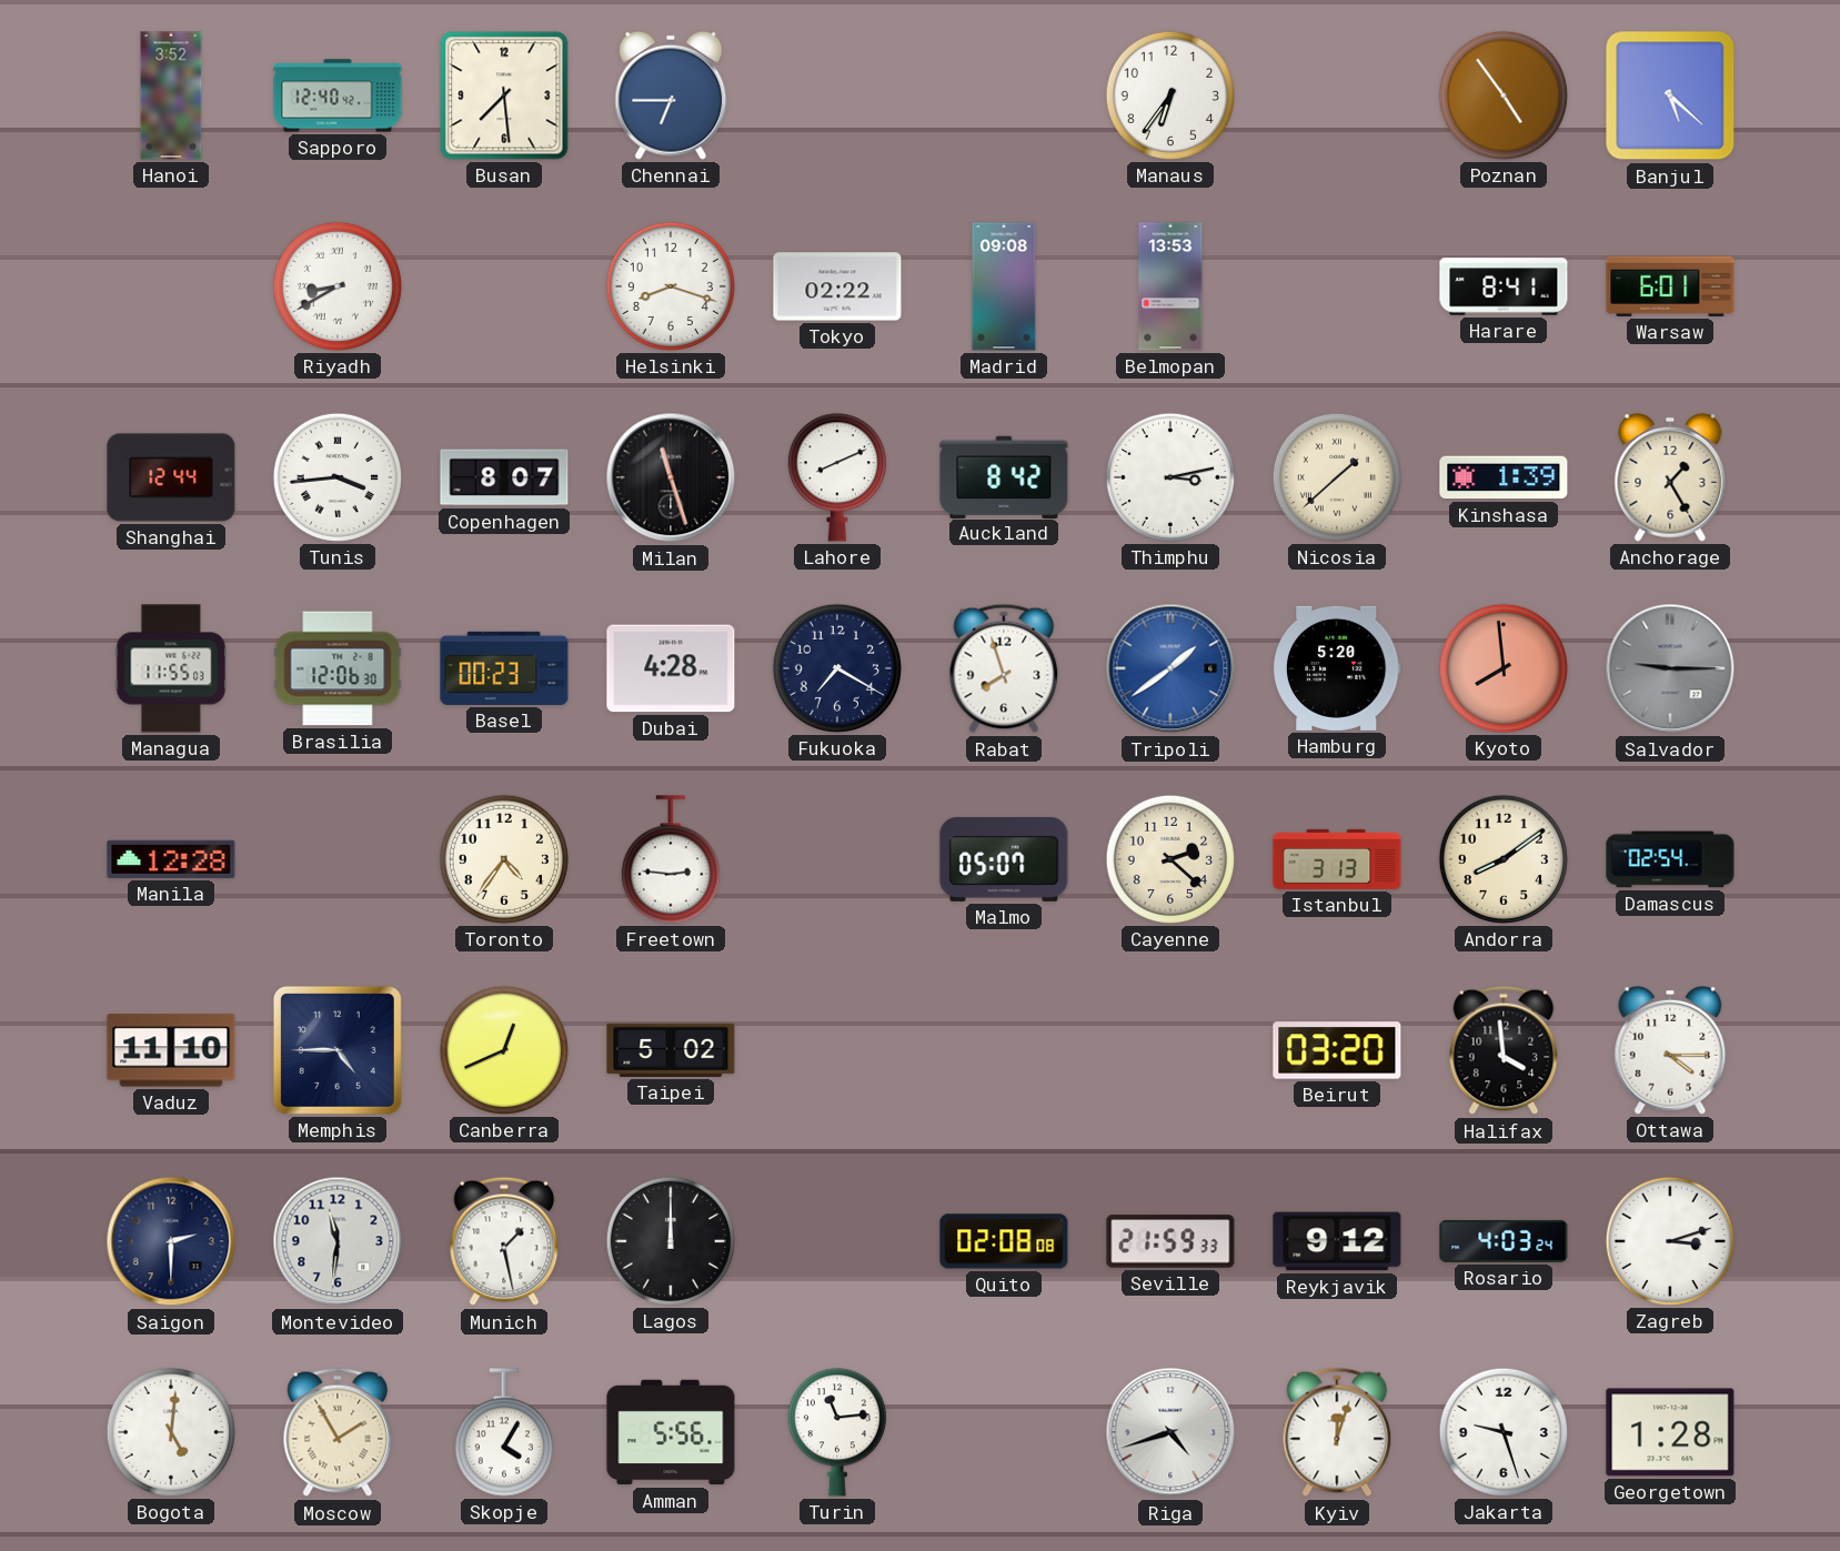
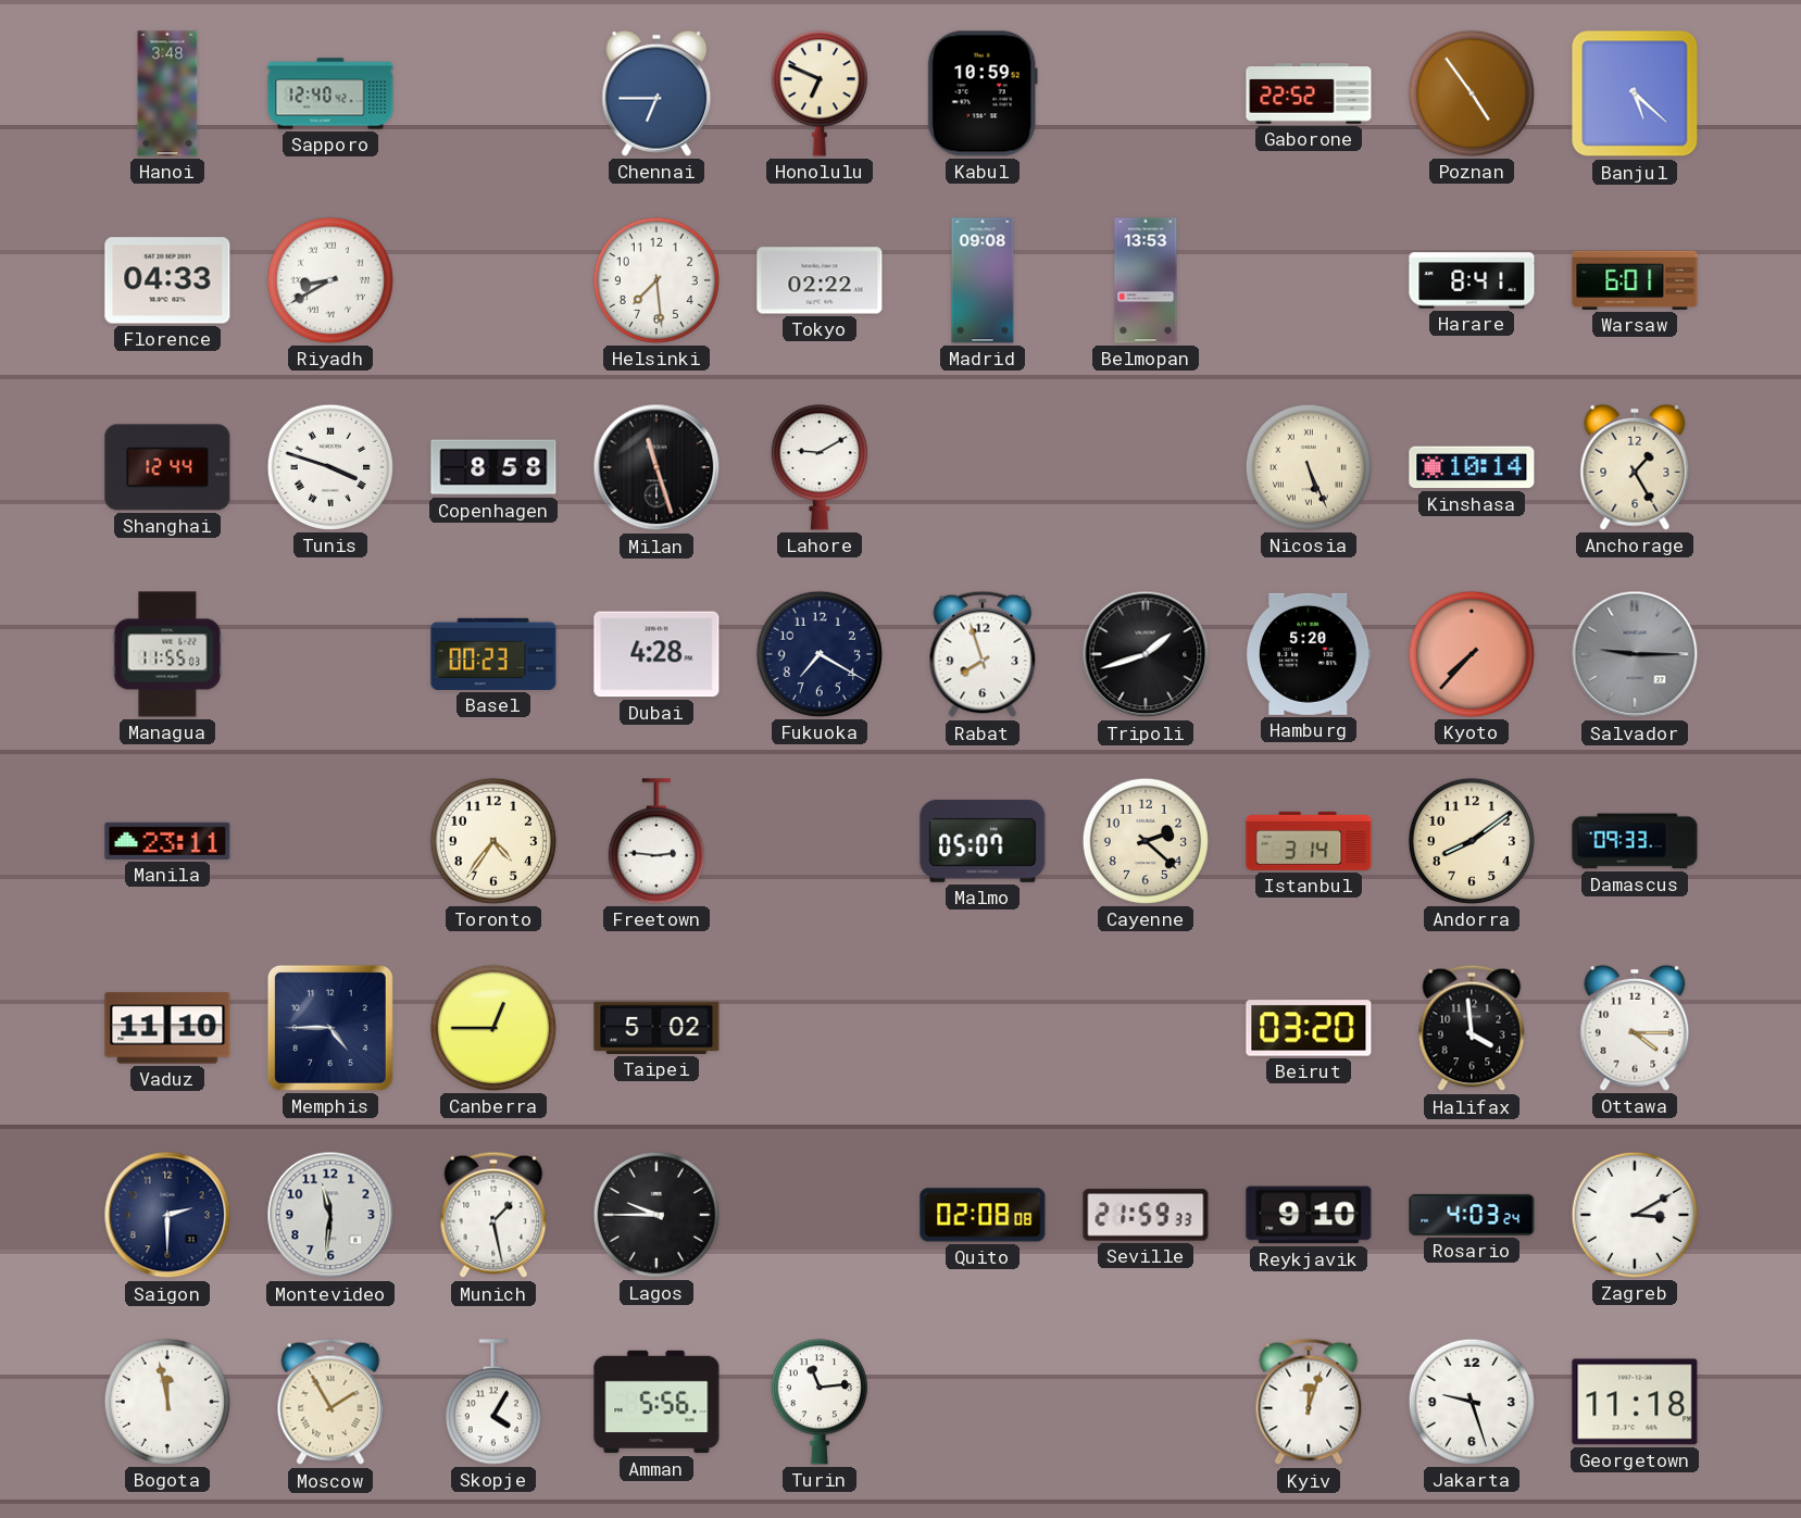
Hanoi: 3:52 -> 3:48 (167, 93)
Busan: 7:29 -> none (504, 95)
Honolulu: none -> 6:49 (820, 93)
Kabul: none -> 10:59 (983, 93)
Manaus: 6:36 -> none (1170, 95)
Gaborone: none -> 22:52 (1309, 93)
Florence: none -> 04:33 (167, 280)
Helsinki: 8:18 -> 7:29 (656, 280)
Tunis: 3:44 -> 3:48 (330, 467)
Copenhagen: 8:07 -> 8:58 (493, 467)
Lahore: 8:11 -> 9:10 (820, 467)
Auckland: 8:42 -> none (1004, 476)
Thimphu: 3:13 -> none (1170, 477)
Nicosia: 1:38 -> 5:26 (1309, 467)
Kinshasa: 1:39 -> 10:14 (1472, 467)
Brasilia: 12:06 -> none (338, 668)
Tripoli: 1:39 -> 1:42 (1146, 654)
Tripoli dial: blue -> black (1146, 654)
Kyoto: 7:59 -> 7:37 (1472, 654)
Manila: 12:28 -> 23:11 (167, 841)
Istanbul: 3:13 -> 3:14 (1309, 841)
Damascus: 02:54 -> 09:33 (1635, 841)
Canberra: 12:41 -> 12:45 (493, 1028)
Lagos: 12:00 -> 9:45 (656, 1215)
Reykjavik: 9:12 -> 9:10 (1309, 1215)
Zagreb: 3:12 -> 3:10 (1635, 1215)
Bogota: 5:01 -> 11:58 (167, 1402)
Riga: 4:42 -> none (1170, 1432)
Georgetown: 1:28 -> 11:18 (1635, 1402)
